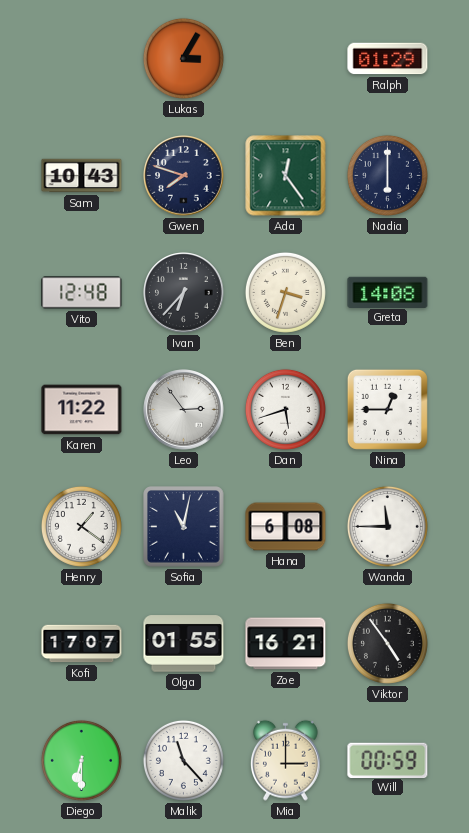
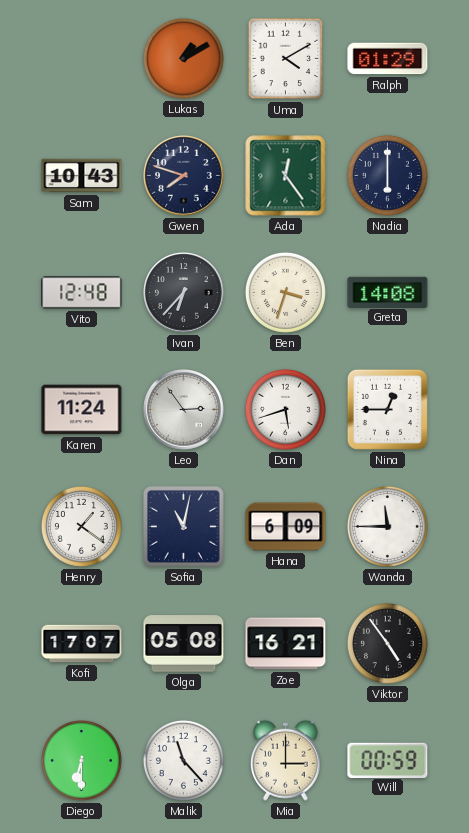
Lukas: 3:05 -> 1:10 (183, 58)
Uma: none -> 4:10 (286, 59)
Karen: 11:22 -> 11:24 (82, 410)
Hana: 6:08 -> 6:09 (286, 527)
Olga: 01:55 -> 05:08 (184, 644)
